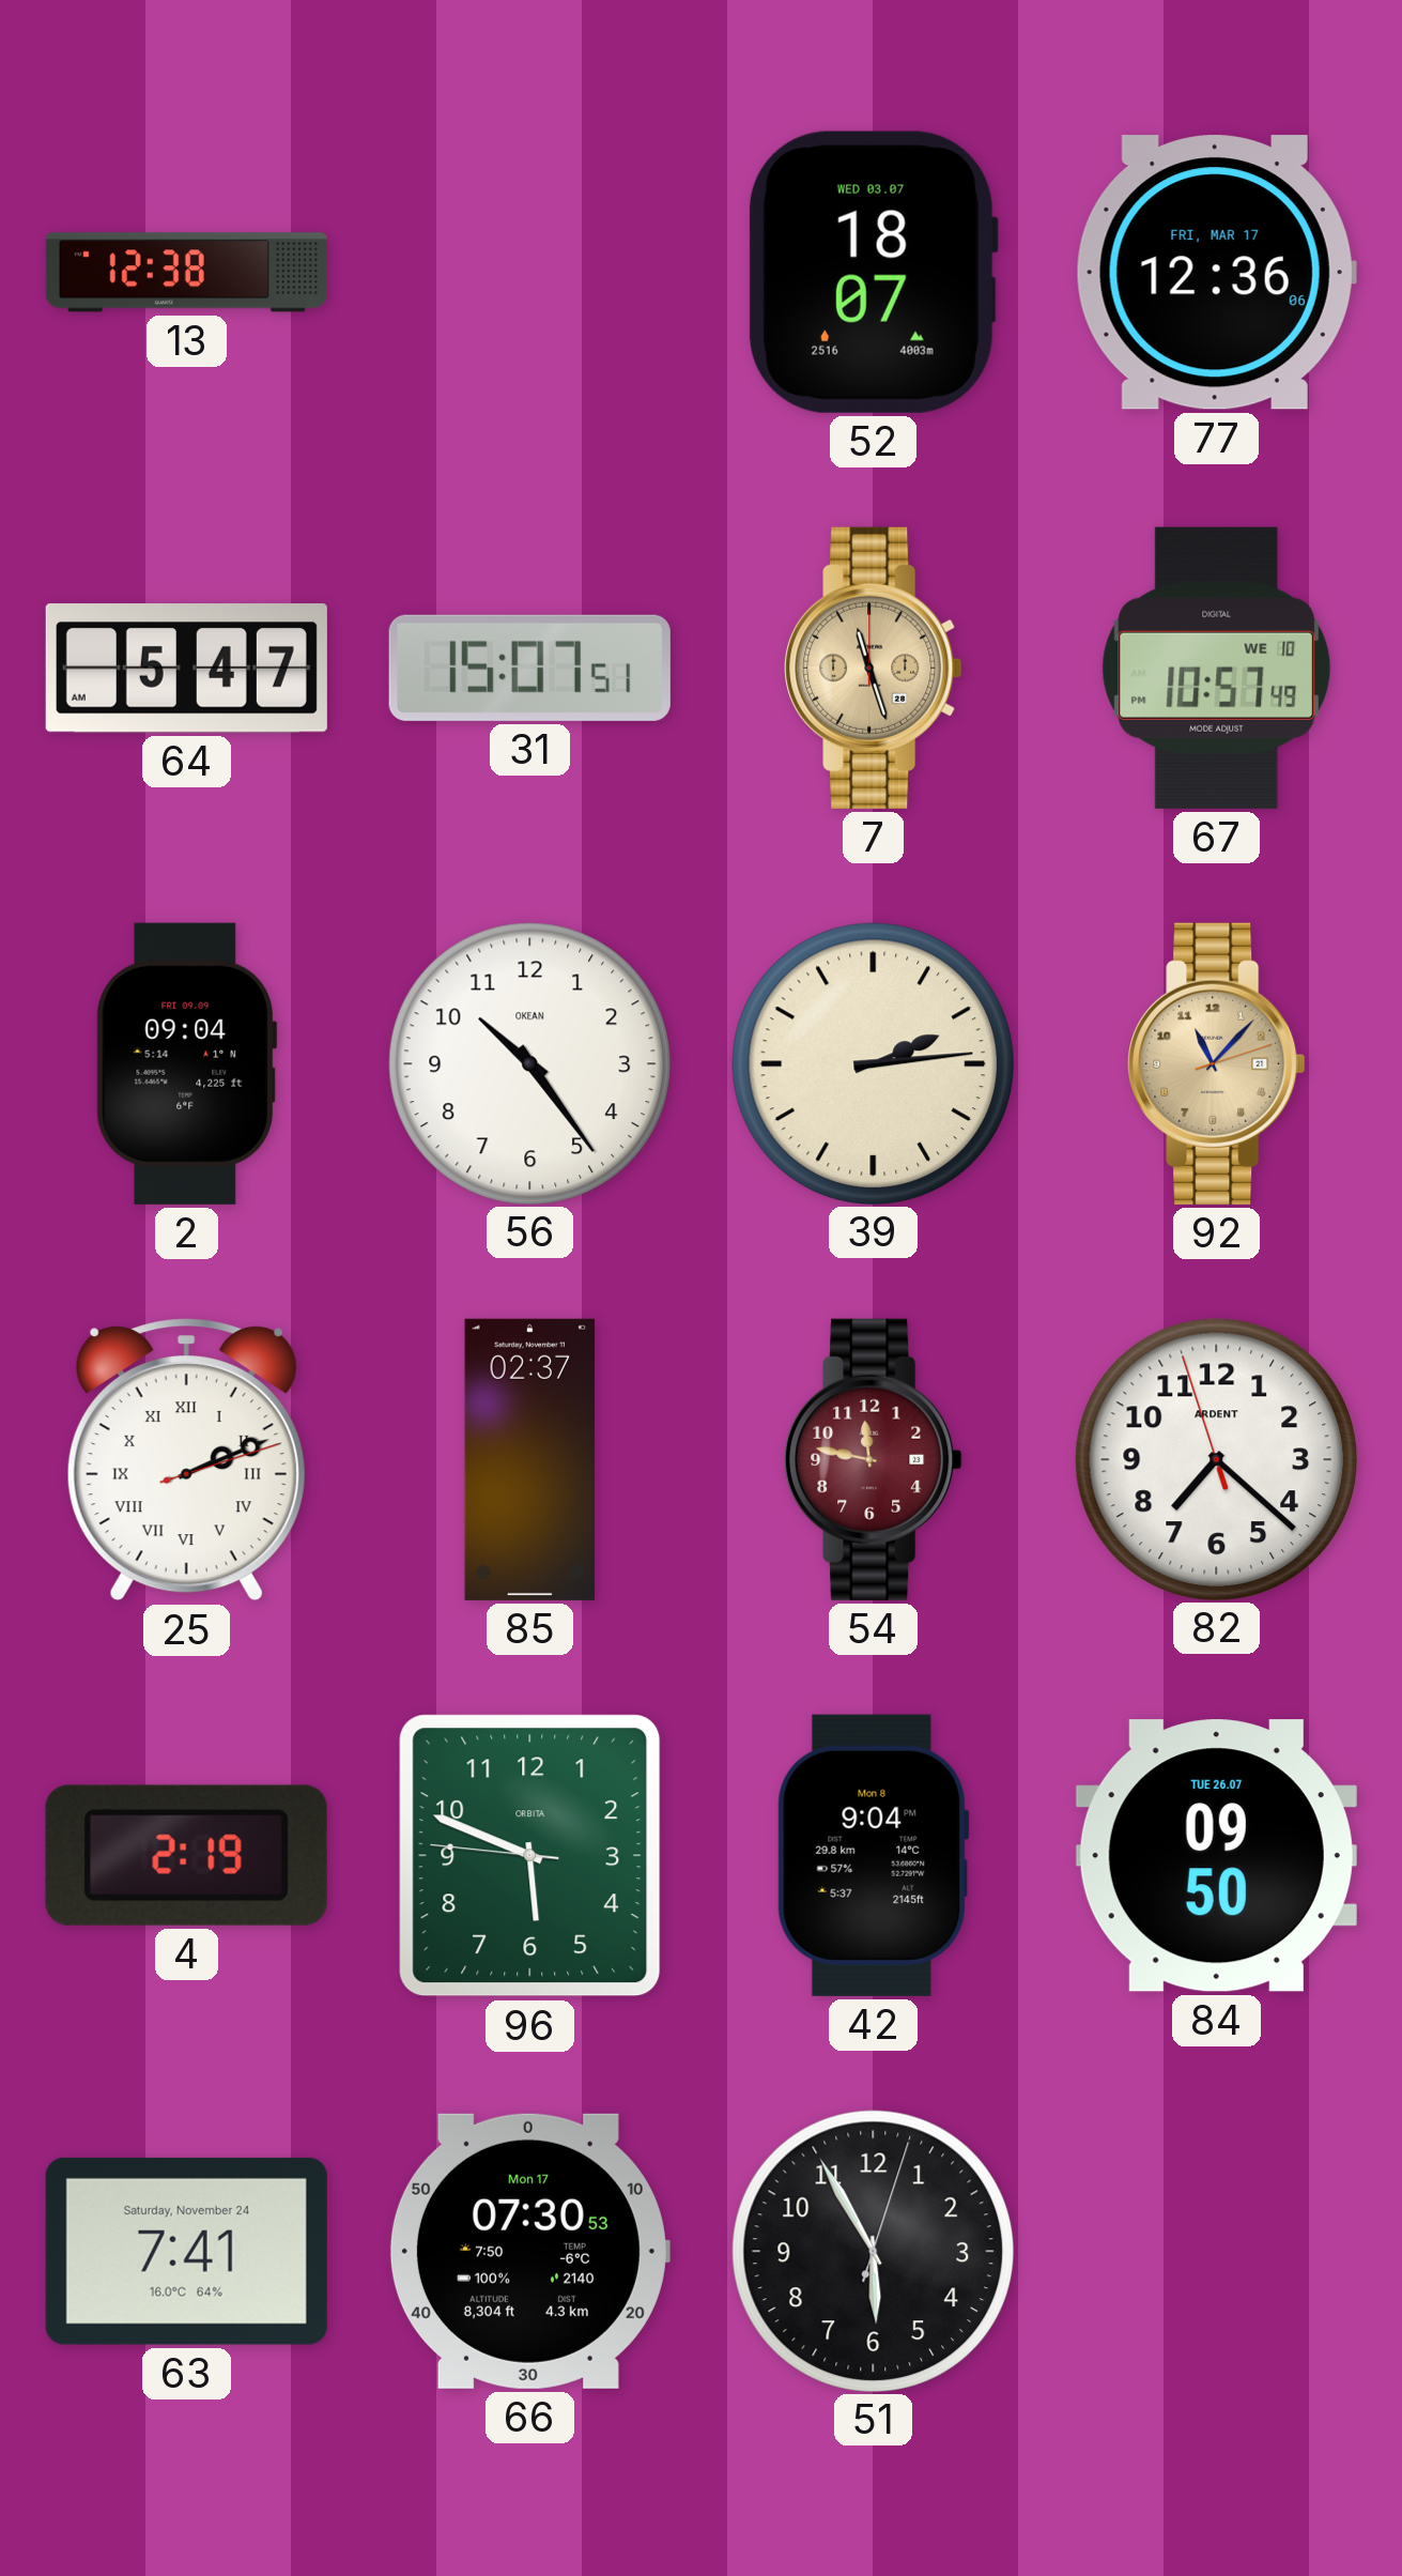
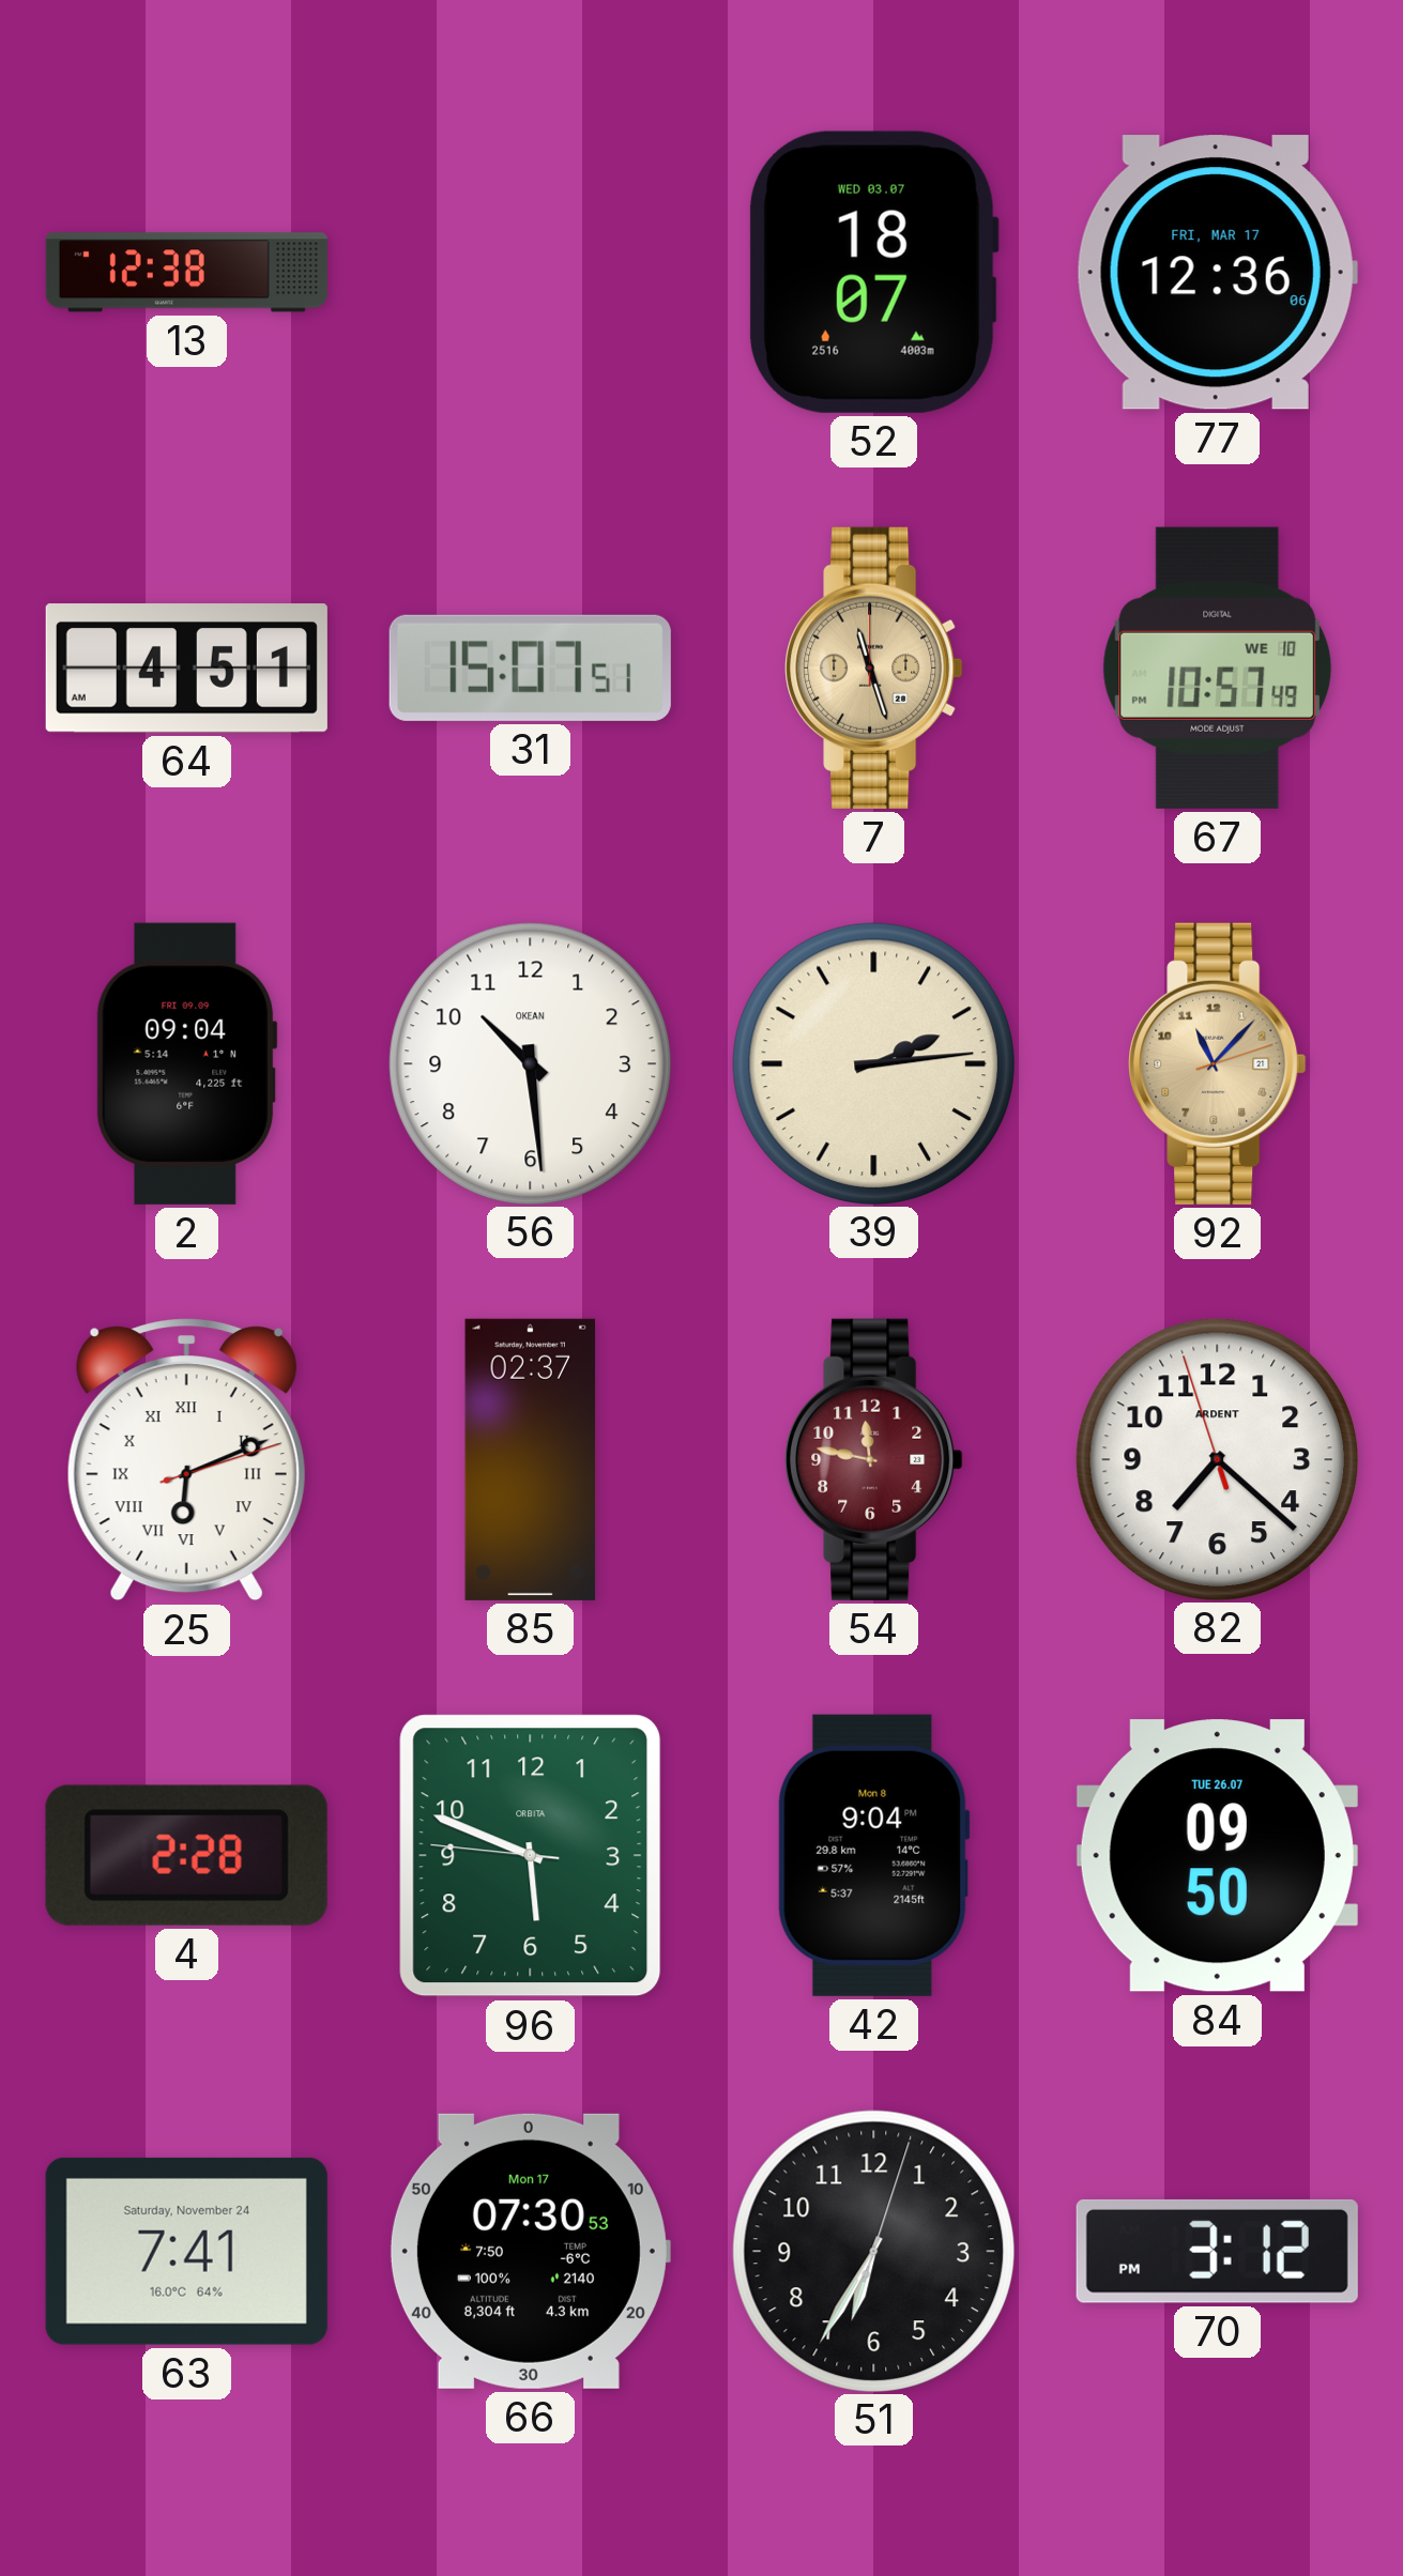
64: 5:47 -> 4:51 (186, 669)
56: 10:24 -> 10:29 (530, 1063)
25: 2:11 -> 6:11 (186, 1460)
4: 2:19 -> 2:28 (186, 1855)
51: 5:55 -> 6:35 (873, 2251)
70: none -> 3:12 (1217, 2251)
